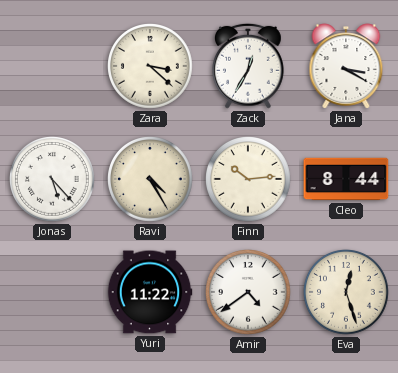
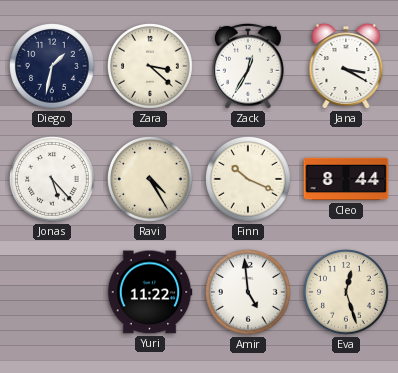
Diego: none -> 1:32 (53, 67)
Finn: 10:14 -> 10:19 (249, 180)
Amir: 4:39 -> 4:59 (249, 293)
